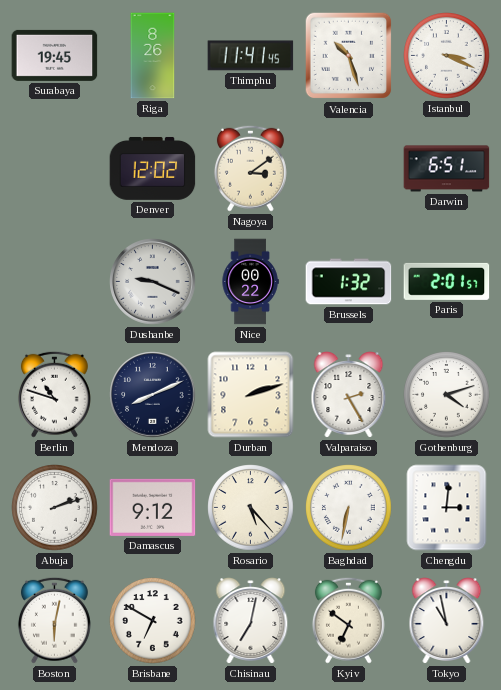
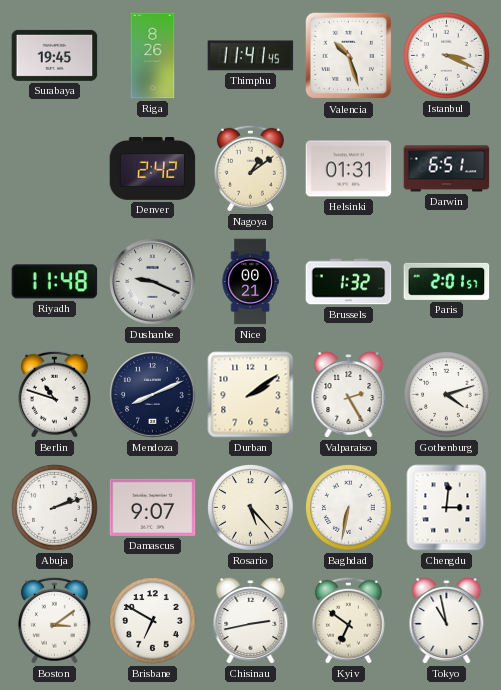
Denver: 12:02 -> 2:42 (153, 168)
Nagoya: 3:09 -> 1:09 (250, 168)
Helsinki: none -> 01:31 (349, 169)
Riyadh: none -> 11:48 (55, 282)
Nice: 00:22 -> 00:21 (250, 282)
Durban: 2:12 -> 2:09 (251, 395)
Damascus: 9:12 -> 9:07 (153, 507)
Boston: 6:02 -> 3:09 (54, 620)
Chisinau: 7:02 -> 2:43 (251, 621)
